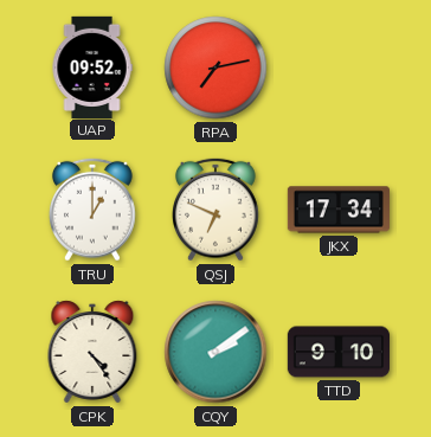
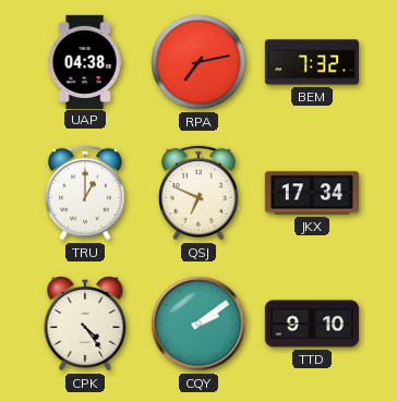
UAP: 09:52 -> 04:38 (85, 61)
BEM: none -> 7:32 (312, 62)
